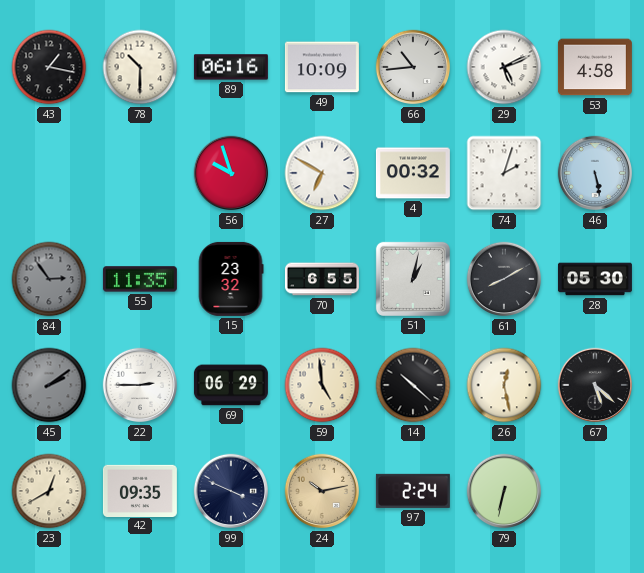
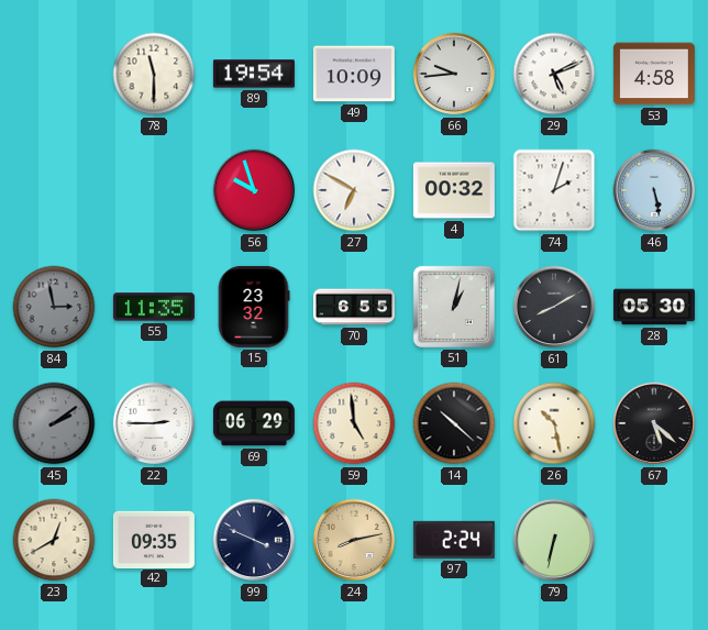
43: 1:17 -> none (49, 67)
78: 10:30 -> 11:30 (154, 74)
89: 06:16 -> 19:54 (254, 74)
66: 10:44 -> 9:44 (454, 74)
84: 2:54 -> 2:58 (54, 307)
26: 12:28 -> 10:28 (554, 423)
24: 10:13 -> 8:13 (354, 540)
